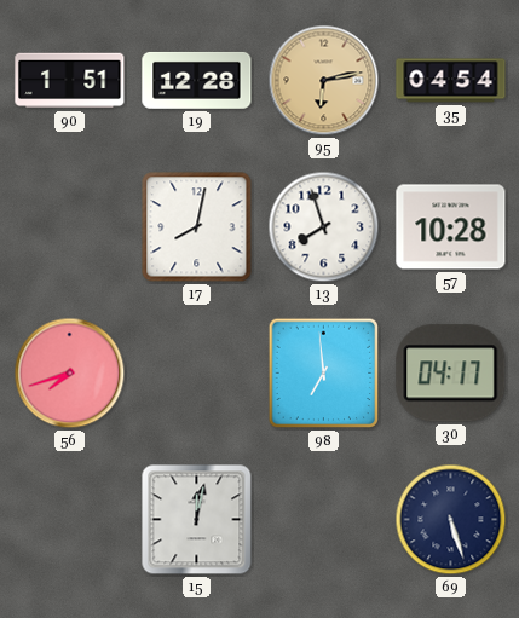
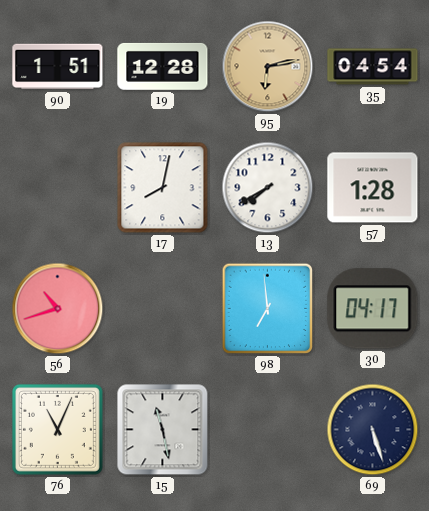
13: 7:57 -> 7:40 (268, 188)
57: 10:28 -> 1:28 (373, 188)
56: 7:42 -> 10:42 (58, 309)
76: none -> 11:04 (57, 429)
15: 12:02 -> 11:28 (163, 430)
